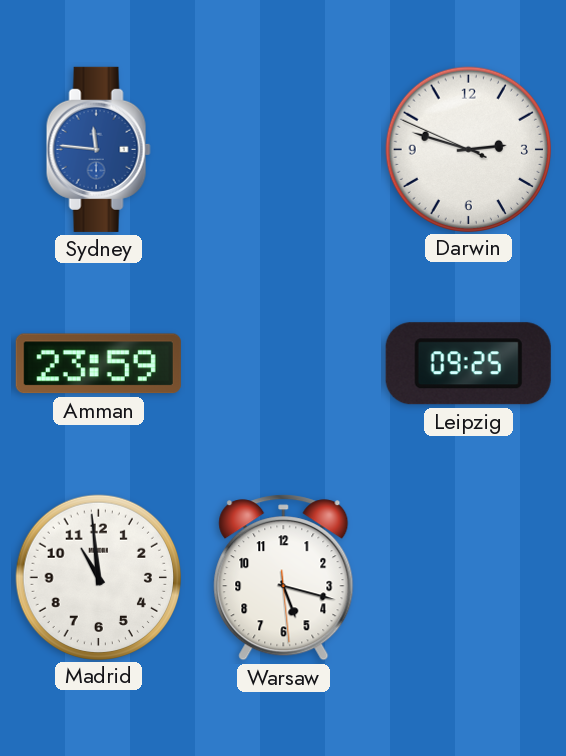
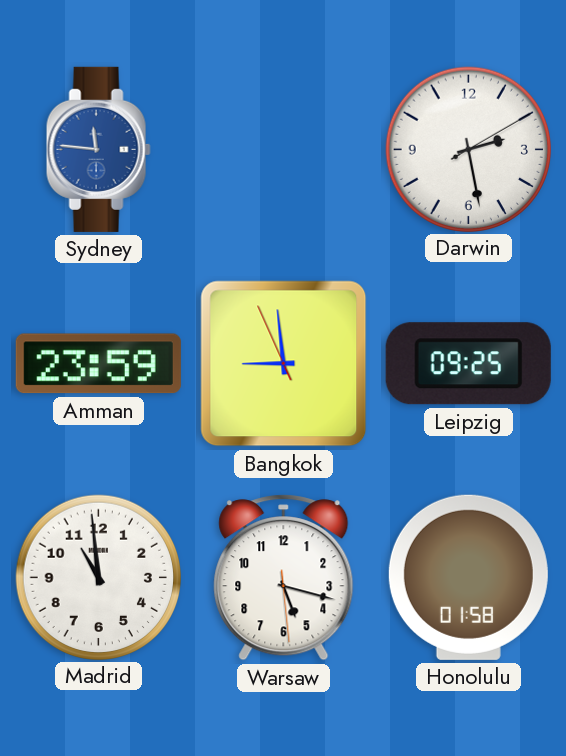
Darwin: 2:47 -> 2:28 (468, 149)
Bangkok: none -> 8:58 (284, 364)
Honolulu: none -> 01:58 (468, 577)
